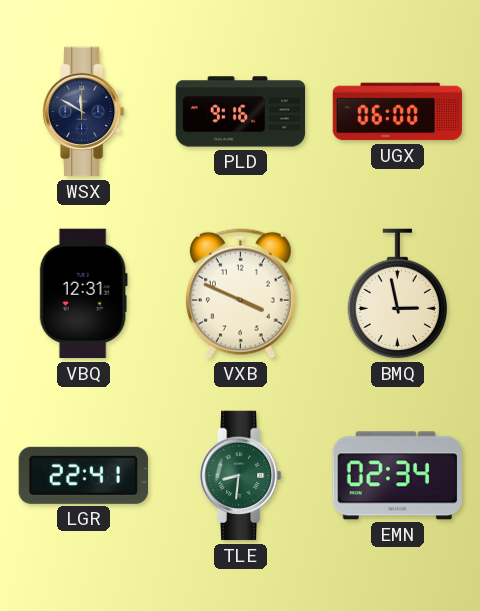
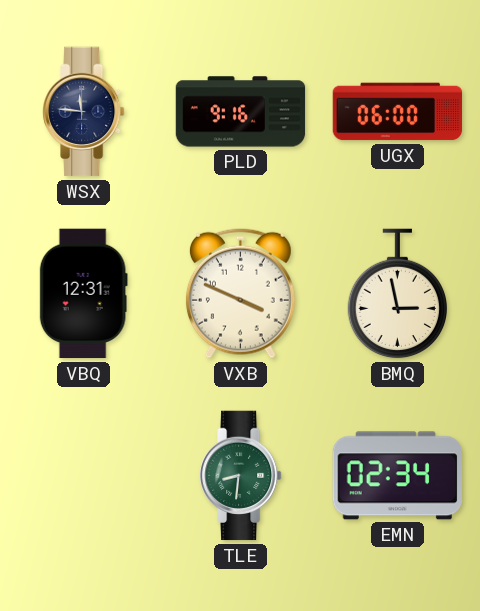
WSX: 11:50 -> 11:46 (84, 112)
LGR: 22:41 -> none (83, 475)
